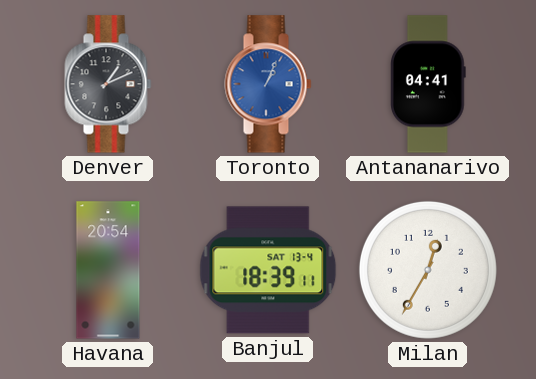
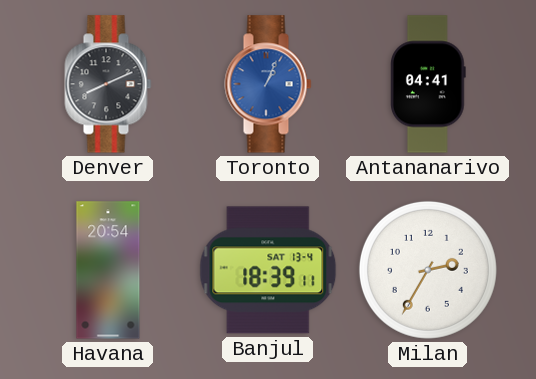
Denver: 1:11 -> 8:11 (108, 84)
Milan: 12:35 -> 2:35 (428, 270)
